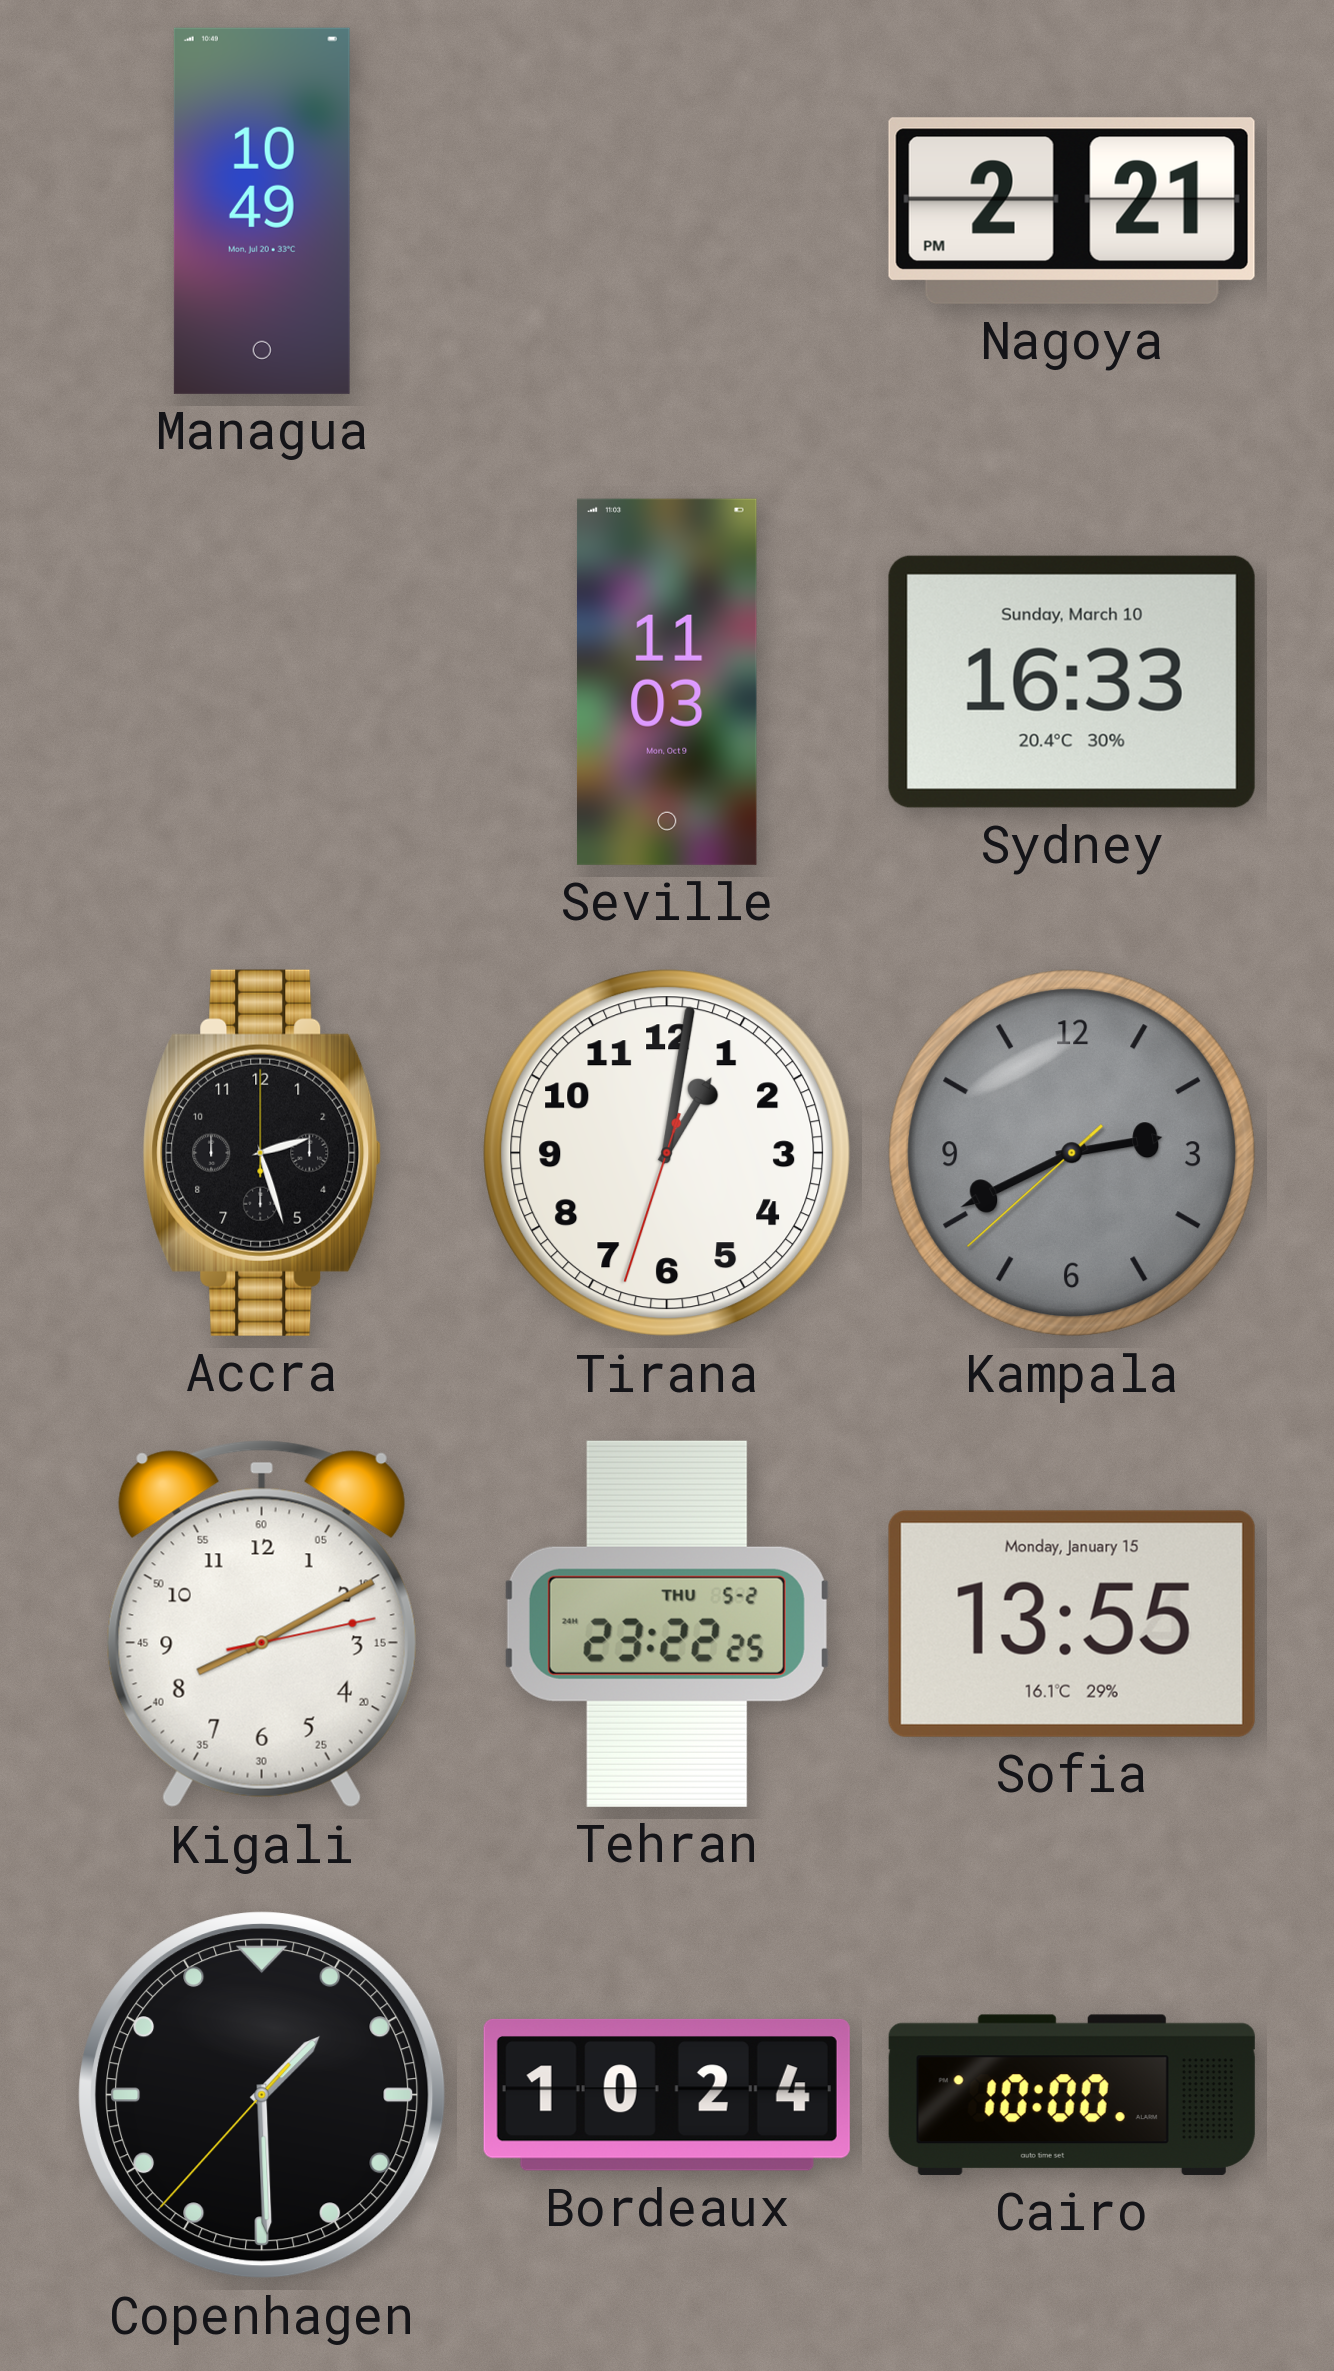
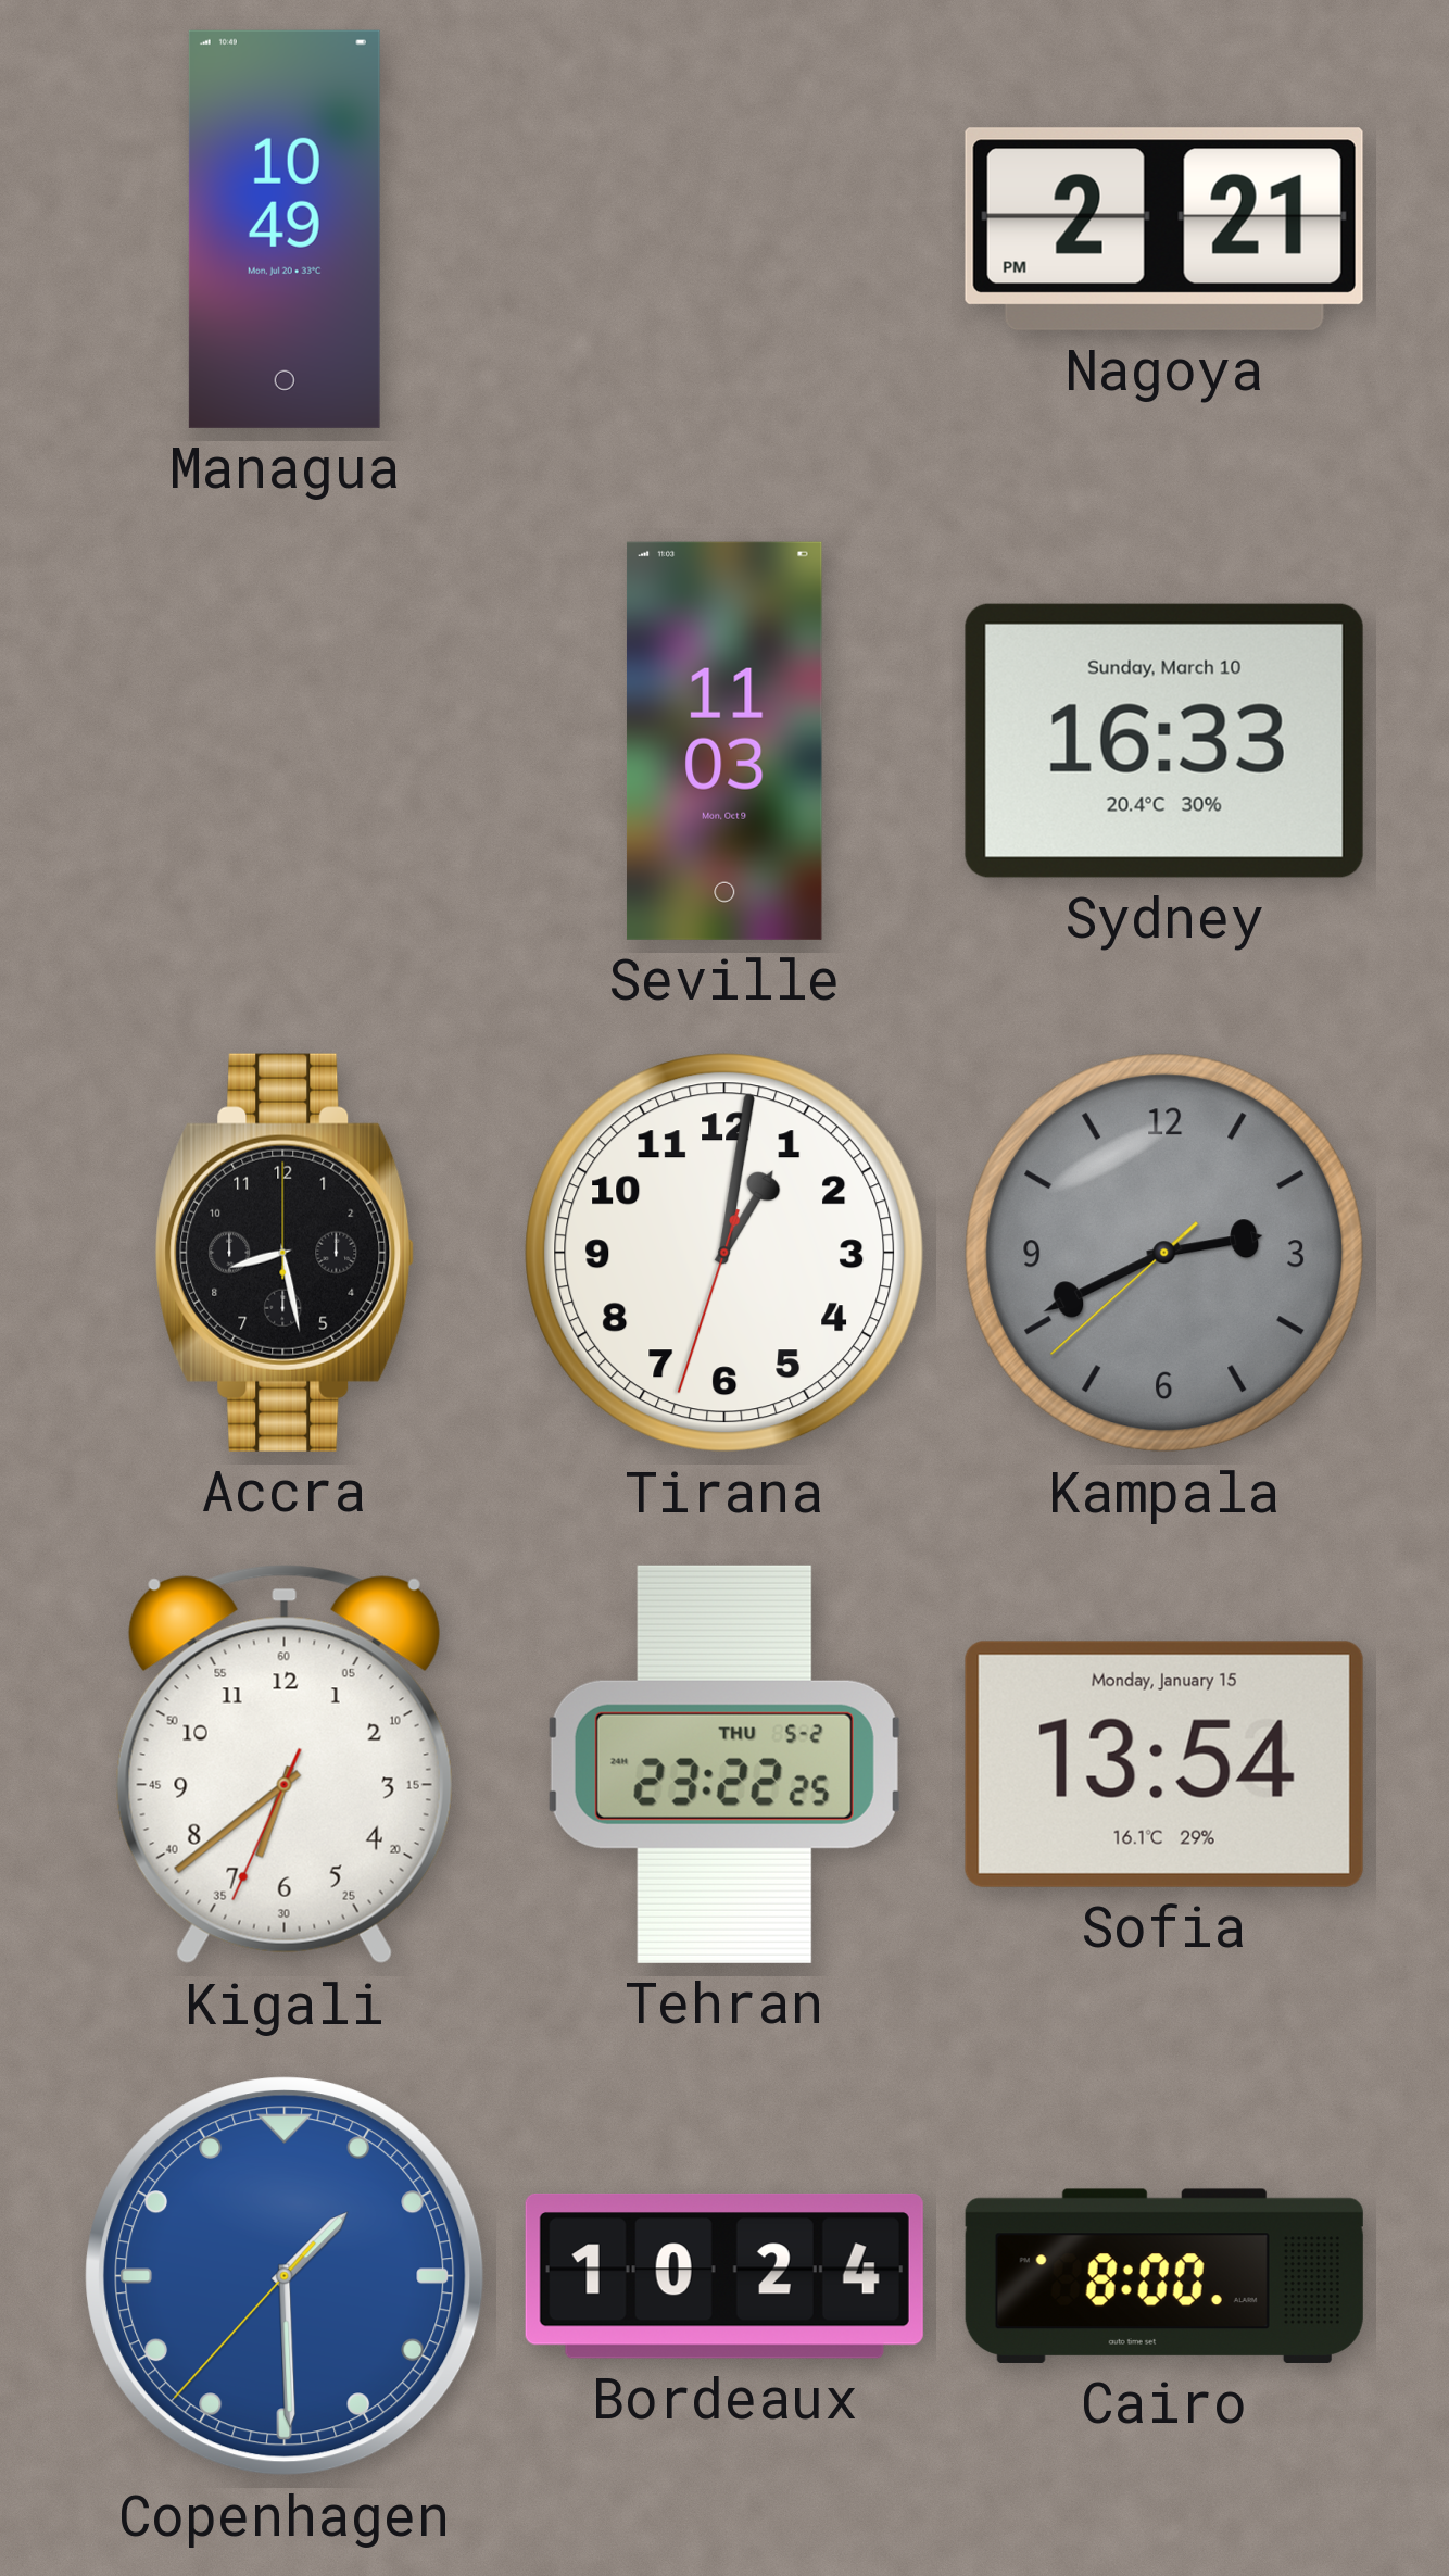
Accra: 2:27 -> 8:28 (285, 1253)
Kigali: 8:10 -> 6:38 (285, 1764)
Sofia: 13:55 -> 13:54 (1164, 1764)
Copenhagen dial: black -> blue (285, 2276)
Cairo: 10:00 -> 8:00 (1164, 2276)
